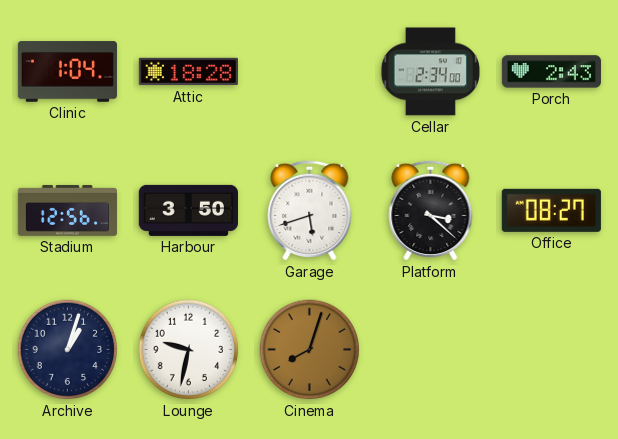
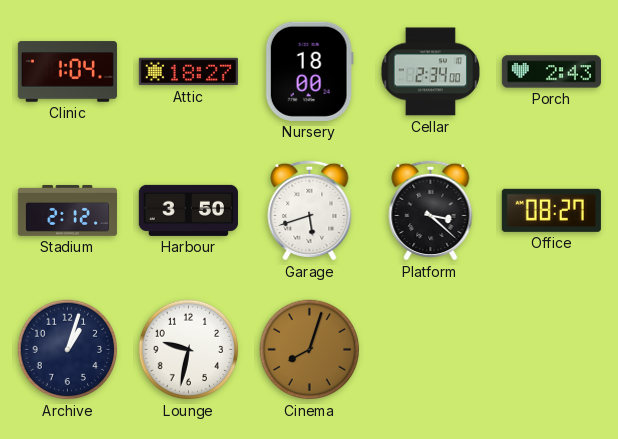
Attic: 18:28 -> 18:27 (188, 72)
Nursery: none -> 18:00 (309, 71)
Stadium: 12:56 -> 2:12 (67, 210)
